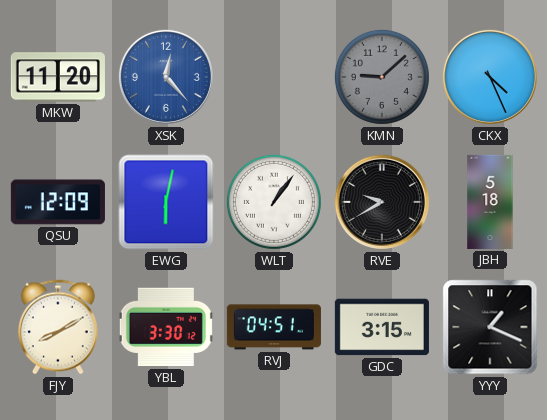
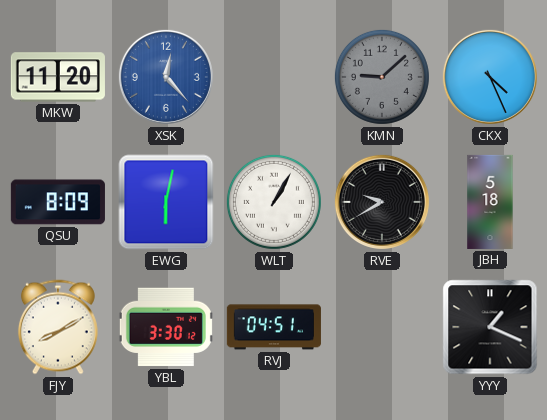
QSU: 12:09 -> 8:09 (58, 202)
WLT: 1:06 -> 1:05 (274, 202)
GDC: 3:15 -> none (382, 327)
